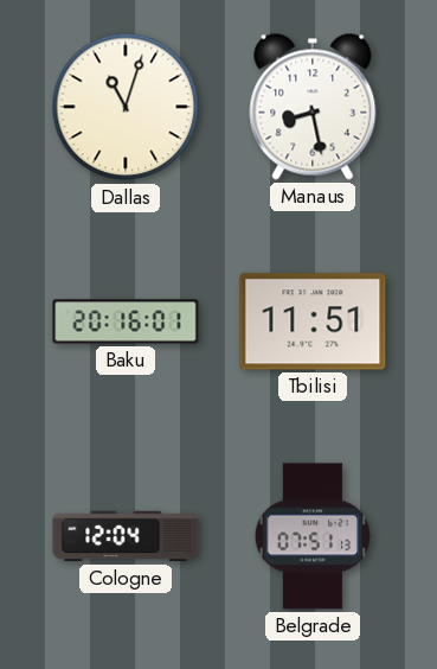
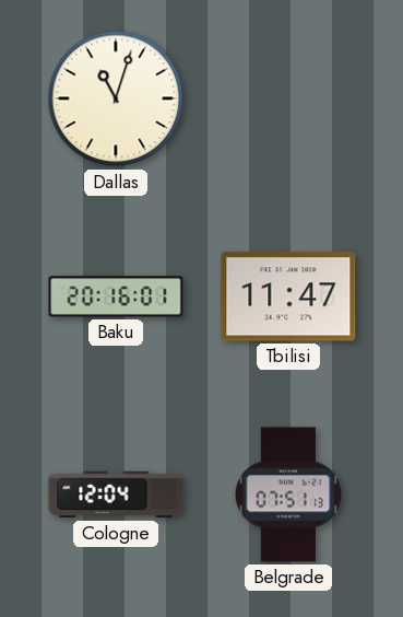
Manaus: 8:28 -> none (313, 107)
Tbilisi: 11:51 -> 11:47 (288, 296)
